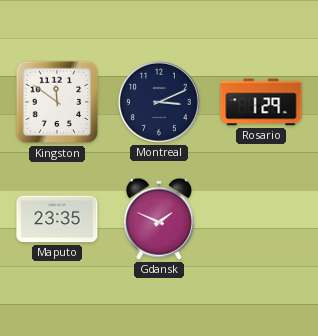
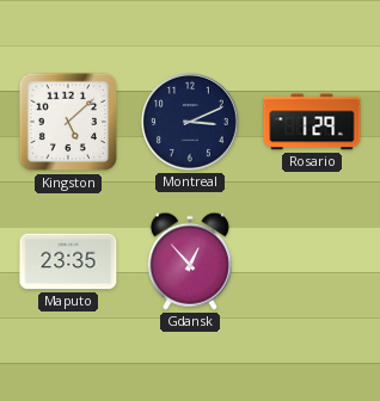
Kingston: 11:51 -> 5:08 (68, 122)
Gdansk: 1:49 -> 12:53 (190, 261)
